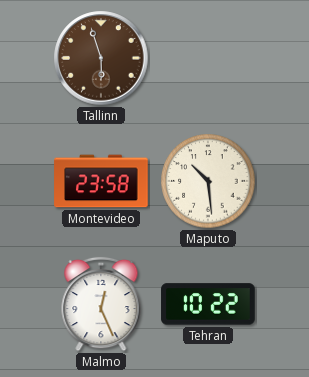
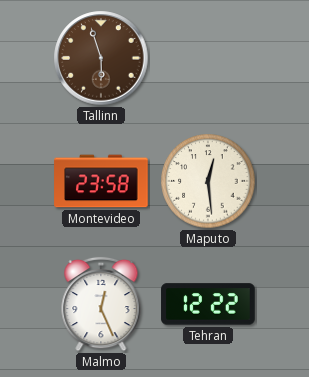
Maputo: 10:29 -> 12:29 (208, 181)
Tehran: 10:22 -> 12:22 (208, 304)
